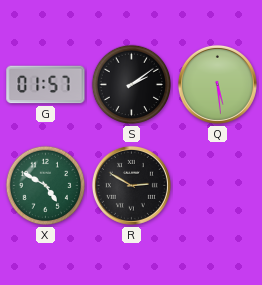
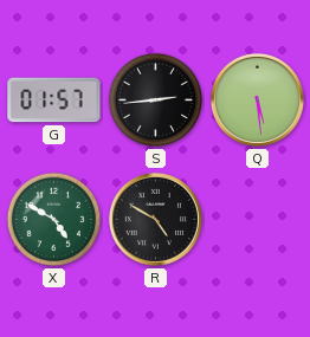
S: 2:09 -> 2:44 (156, 101)
R: 2:50 -> 4:50 (155, 219)
